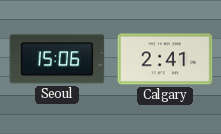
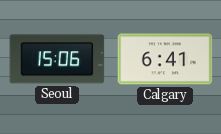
Calgary: 2:41 -> 6:41 (165, 59)
